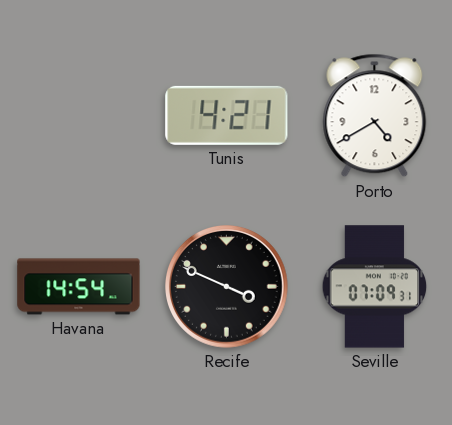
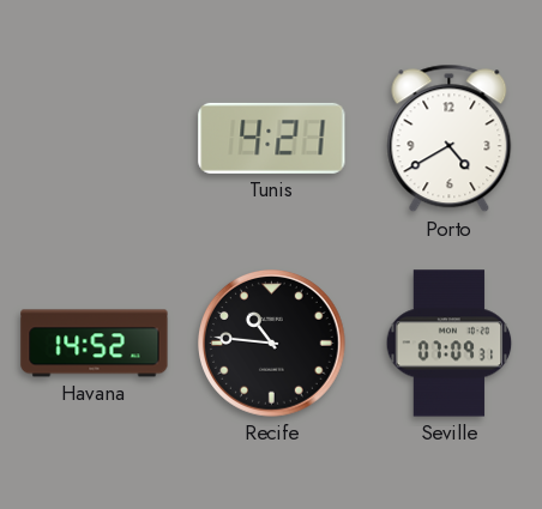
Havana: 14:54 -> 14:52 (95, 344)
Recife: 3:49 -> 10:46 (272, 344)
